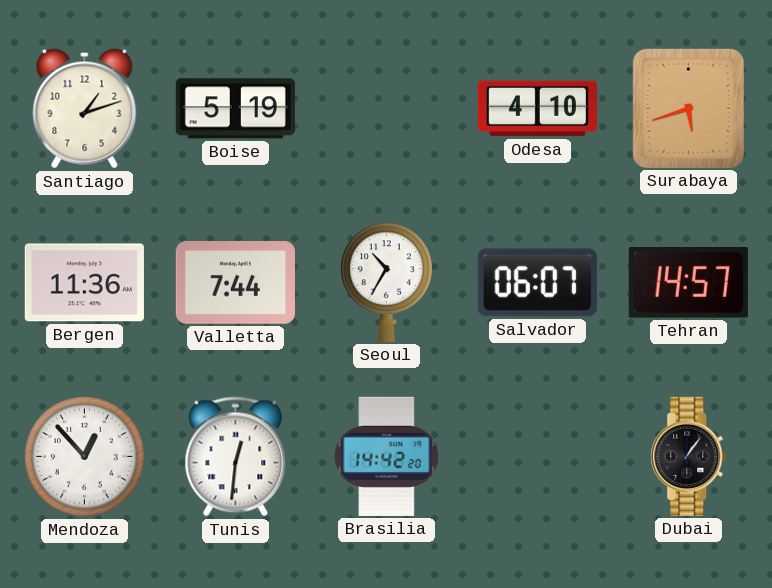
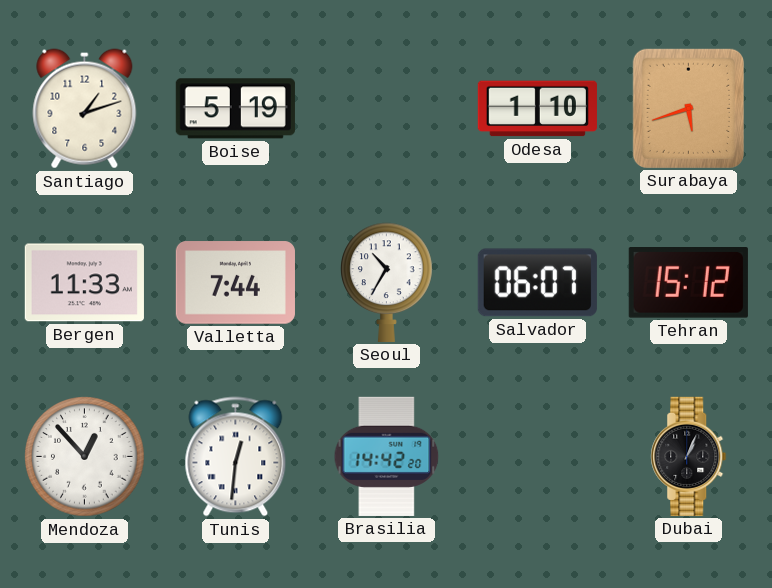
Odesa: 4:10 -> 1:10 (537, 109)
Bergen: 11:36 -> 11:33 (84, 283)
Tehran: 14:57 -> 15:12 (688, 283)
Dubai: 1:06 -> 1:04 (689, 456)
